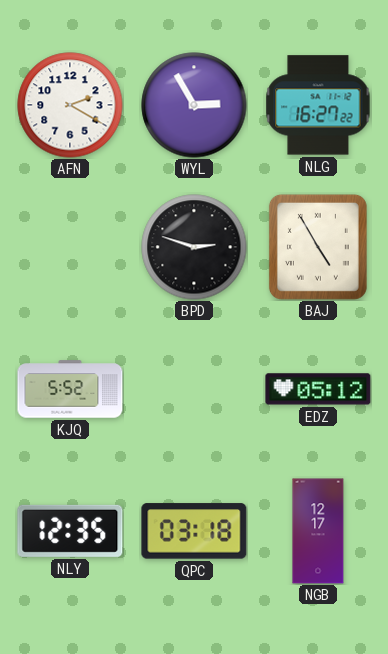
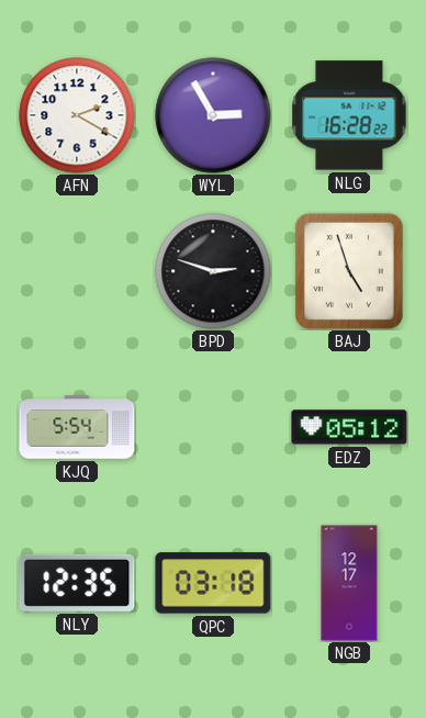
NLG: 16:27 -> 16:28 (349, 115)
BAJ: 4:55 -> 4:57 (349, 271)
KJQ: 5:52 -> 5:54 (77, 427)
